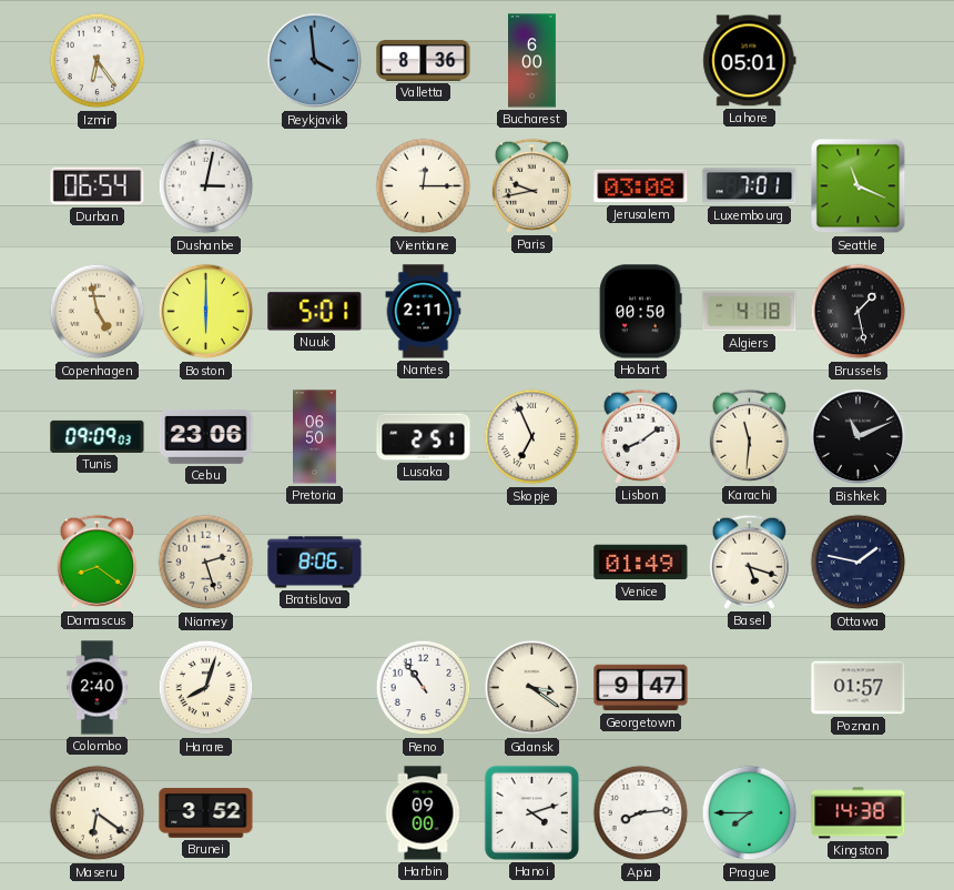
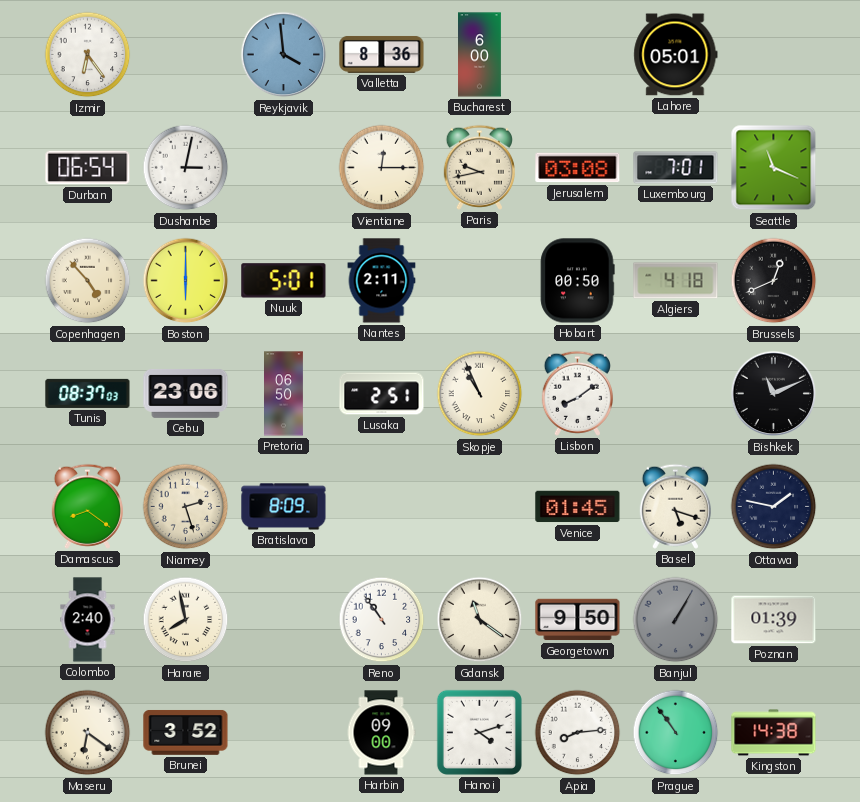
Copenhagen: 4:58 -> 4:53 (88, 281)
Brussels: 1:28 -> 12:41 (774, 281)
Tunis: 09:09 -> 08:37 (88, 393)
Skopje: 6:56 -> 10:56 (480, 394)
Karachi: 11:31 -> none (749, 436)
Bratislava: 8:06 -> 8:09 (284, 507)
Venice: 01:49 -> 01:45 (578, 507)
Harare: 8:03 -> 7:58 (186, 620)
Gdansk: 3:21 -> 11:21 (480, 620)
Georgetown: 9:47 -> 9:50 (578, 620)
Banjul: none -> 1:05 (676, 620)
Poznan: 01:57 -> 01:39 (774, 620)
Prague: 7:45 -> 10:54 (676, 733)
